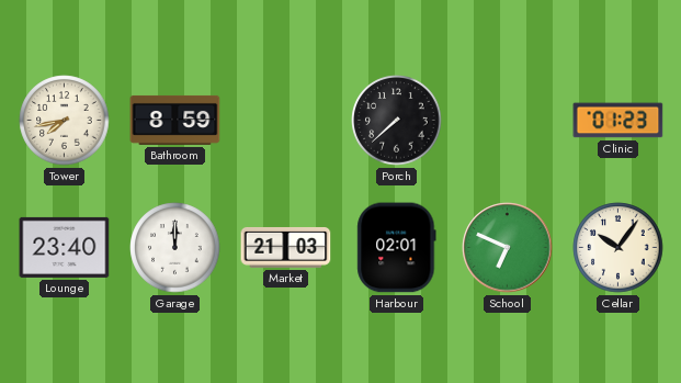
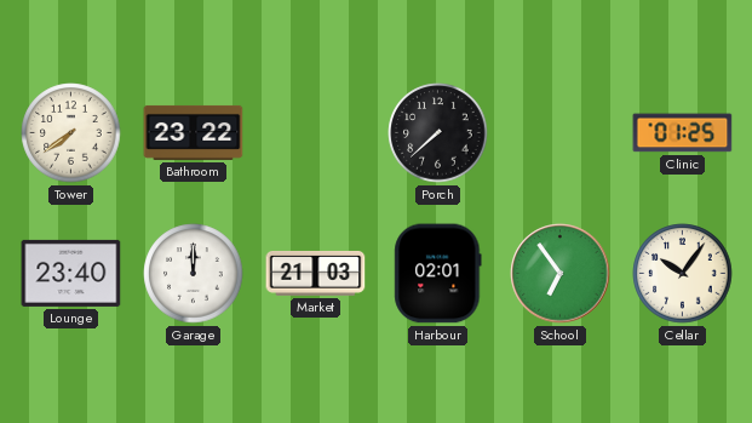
Tower: 7:43 -> 7:39 (71, 133)
Bathroom: 8:59 -> 23:22 (194, 132)
Clinic: 01:23 -> 01:25 (683, 133)
School: 6:49 -> 6:54 (561, 274)
